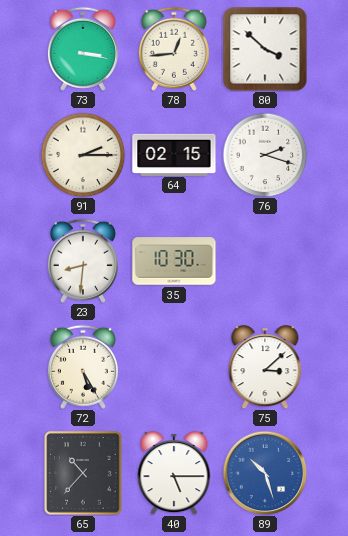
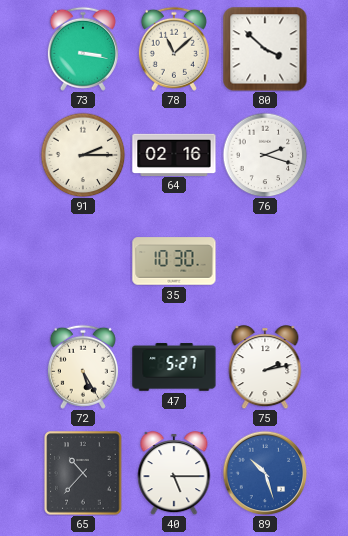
78: 12:44 -> 11:08 (174, 49)
64: 02:15 -> 02:16 (174, 154)
23: 8:31 -> none (83, 261)
47: none -> 5:27 (174, 367)
75: 3:08 -> 2:13 (265, 367)
